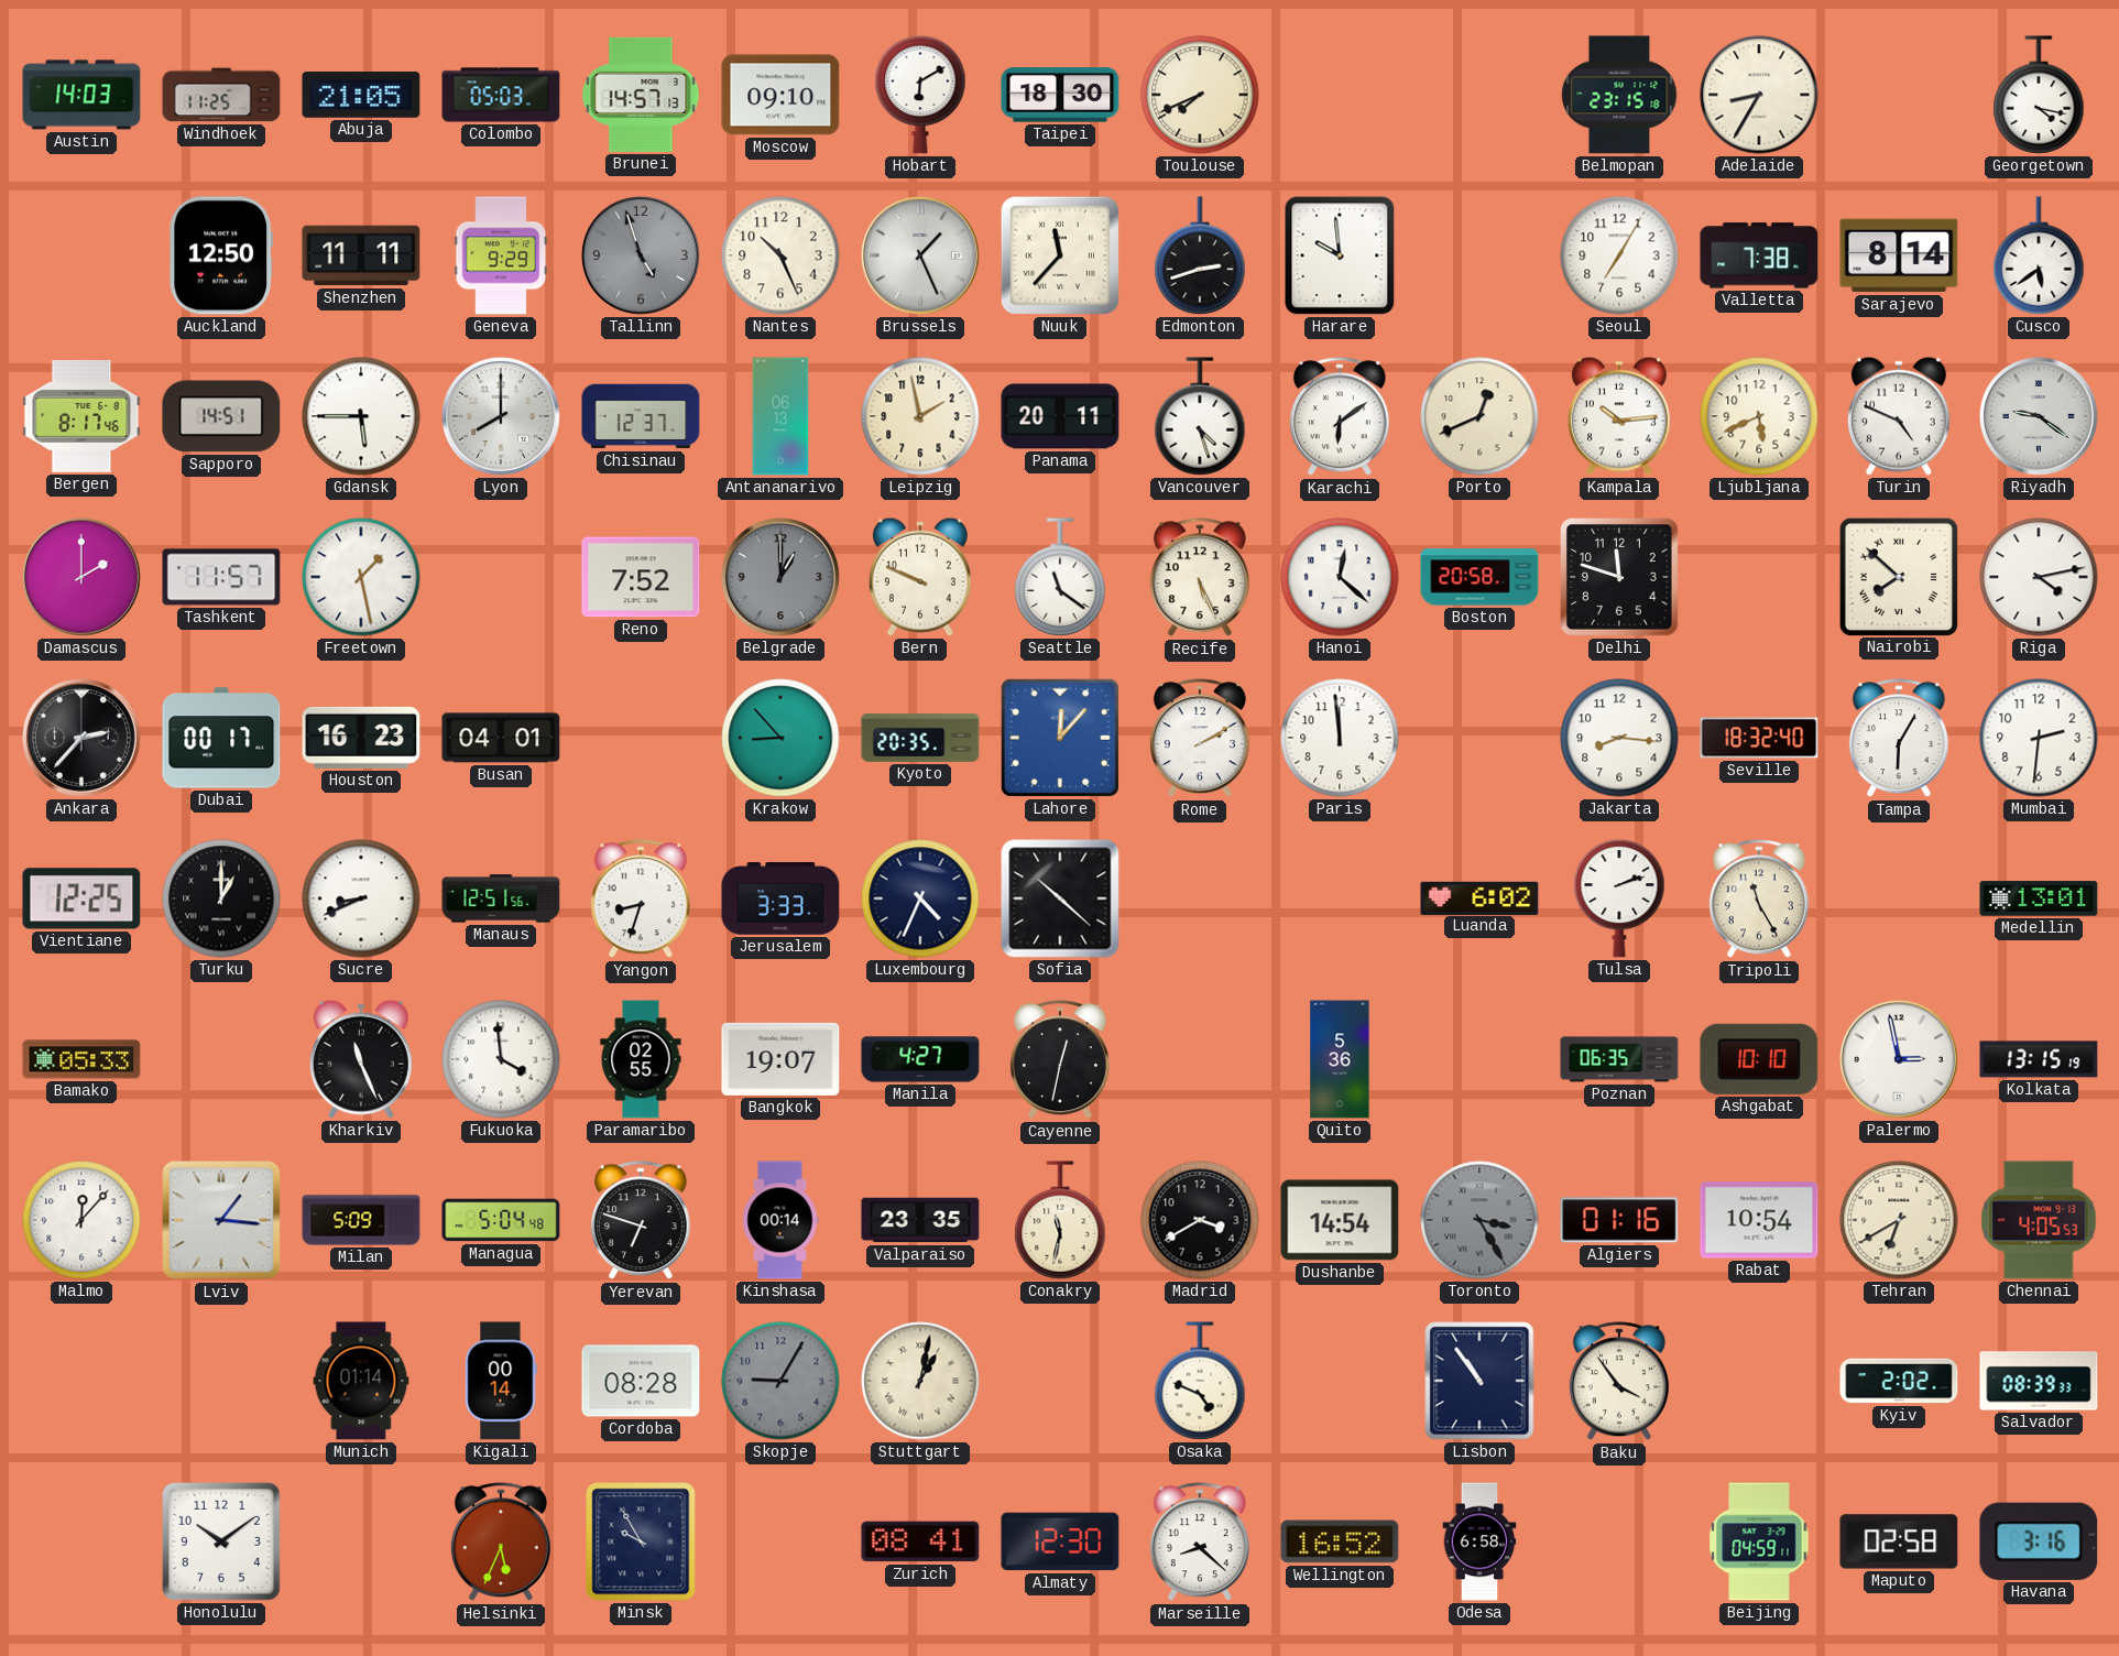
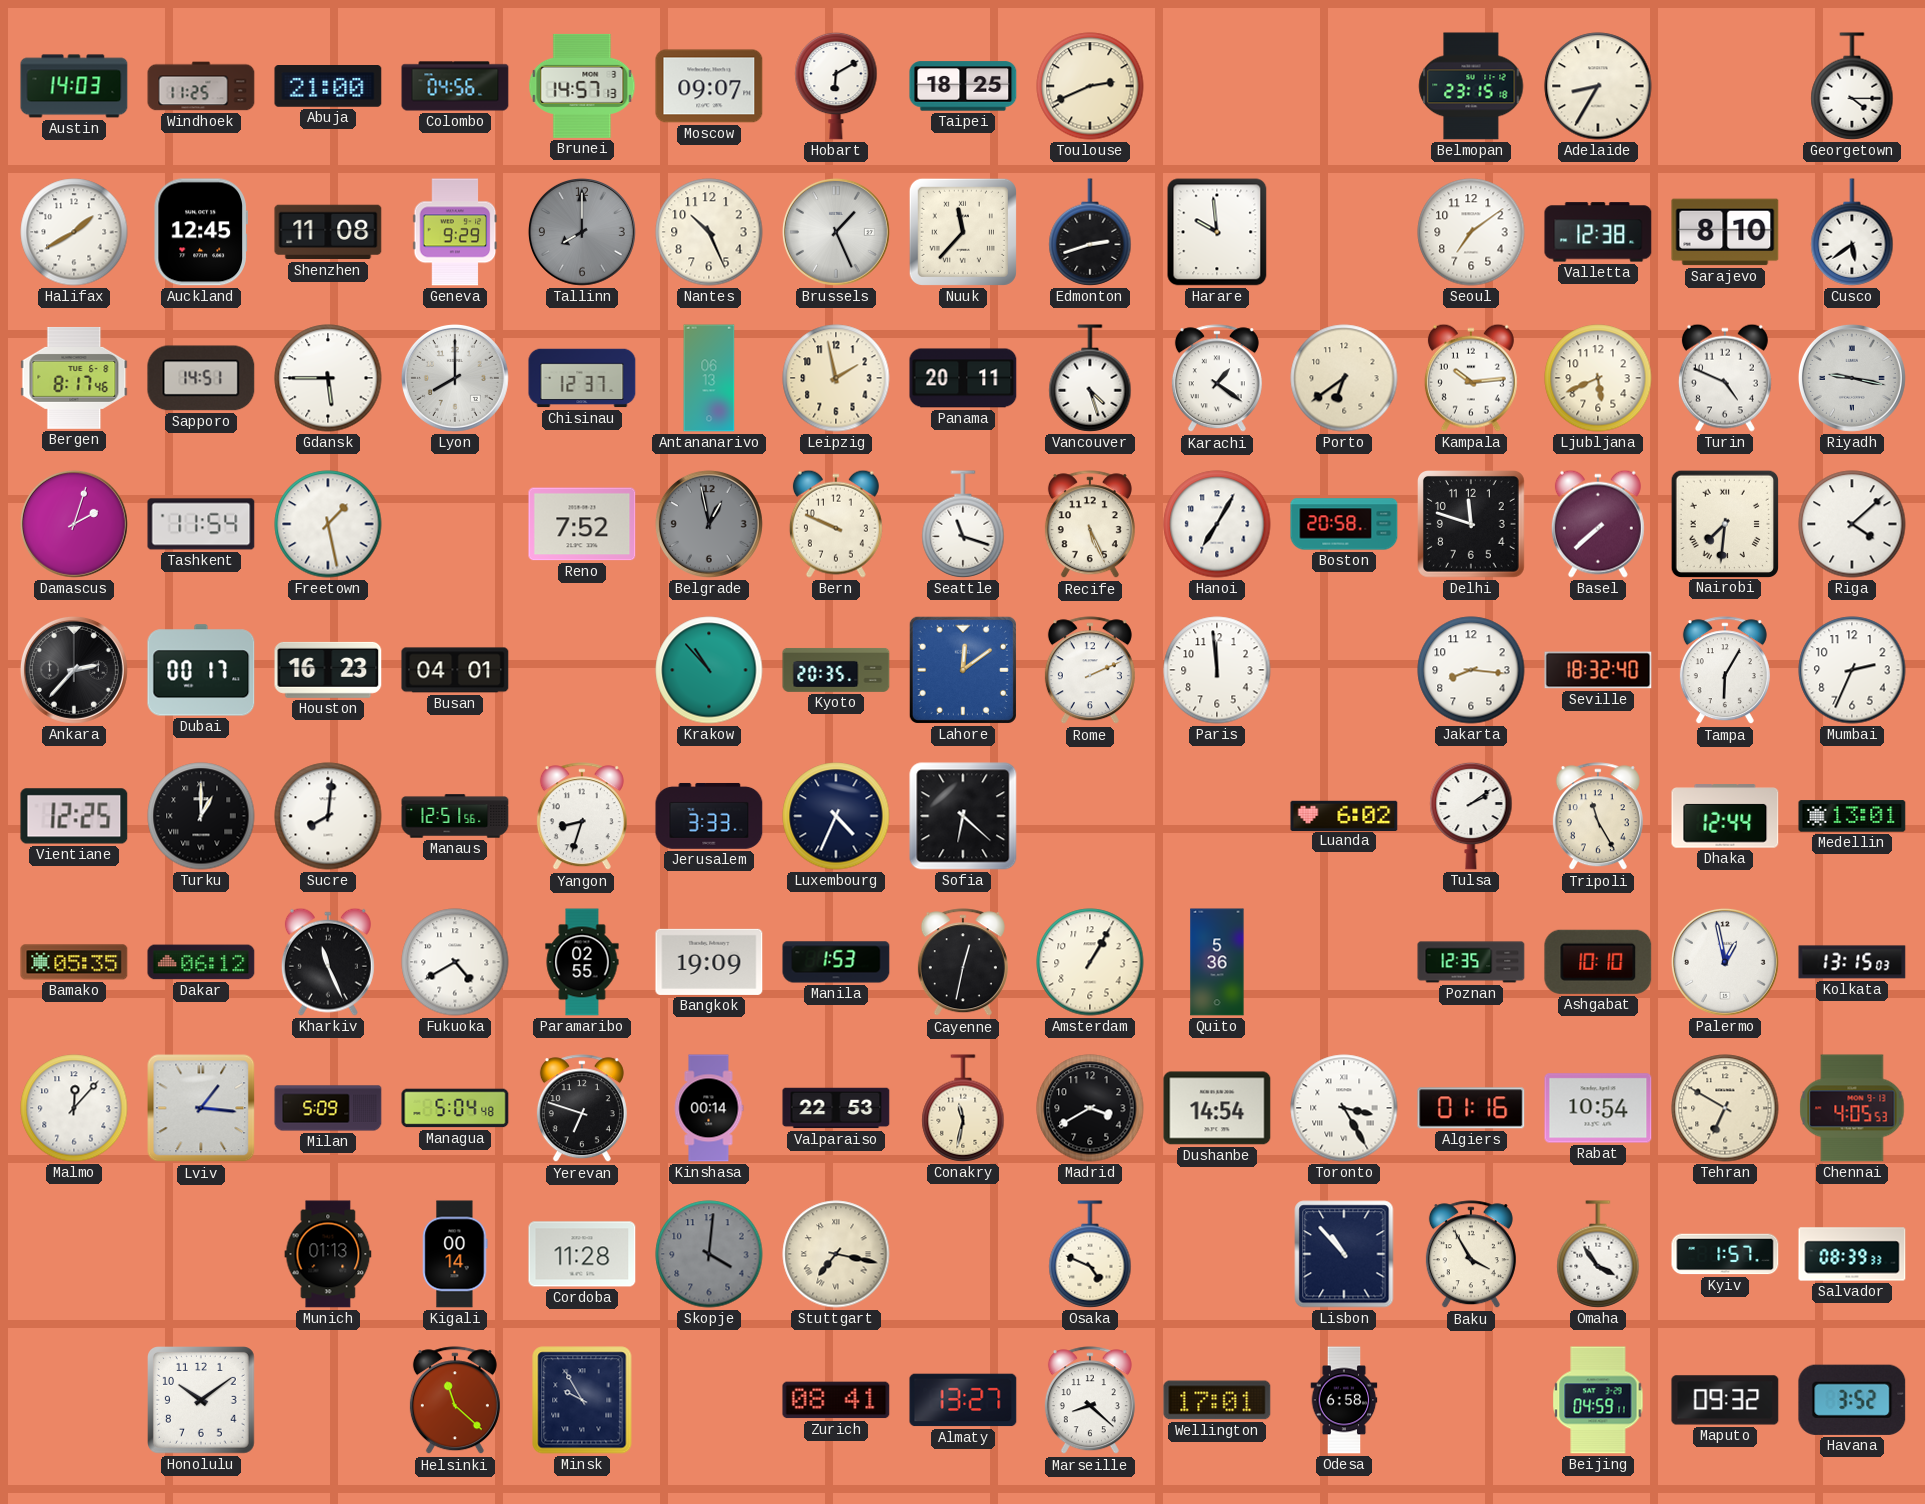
Abuja: 21:05 -> 21:00 (328, 87)
Colombo: 05:03 -> 04:56 (455, 86)
Moscow: 09:10 -> 09:07 (709, 86)
Taipei: 18:30 -> 18:25 (963, 86)
Toulouse: 7:41 -> 2:41 (1090, 86)
Georgetown: 4:17 -> 4:15 (1852, 86)
Halifax: none -> 1:40 (74, 232)
Auckland: 12:50 -> 12:45 (201, 232)
Shenzhen: 11:11 -> 11:08 (328, 232)
Tallinn: 4:57 -> 8:00 (582, 232)
Seoul: 7:05 -> 7:09 (1471, 232)
Valletta: 7:38 -> 12:38 (1598, 232)
Sarajevo: 8:14 -> 8:10 (1725, 232)
Karachi: 6:09 -> 1:21 (1217, 379)
Porto: 12:41 -> 6:39 (1344, 378)
Riyadh: 9:21 -> 9:17 (1852, 378)
Damascus: 2:00 -> 2:03 (74, 524)
Tashkent: 11:57 -> 11:54 (201, 524)
Belgrade: 1:00 -> 12:58 (709, 524)
Seattle: 11:21 -> 11:18 (963, 524)
Hanoi: 12:22 -> 7:05 (1217, 524)
Basel: none -> 7:38 (1598, 524)
Nairobi: 7:52 -> 7:31 (1724, 523)
Riga: 4:13 -> 4:08 (1852, 524)
Krakow: 8:53 -> 10:53 (709, 670)
Lahore: 12:07 -> 12:09 (963, 670)
Rome: 2:10 -> 2:11 (1090, 671)
Mumbai: 2:31 -> 2:34 (1852, 670)
Sucre: 8:41 -> 8:01 (328, 816)
Sofia: 10:22 -> 6:22 (963, 816)
Tulsa: 2:12 -> 2:09 (1471, 816)
Dhaka: none -> 12:44 (1725, 816)
Bamako: 05:33 -> 05:35 (74, 962)
Dakar: none -> 06:12 (201, 962)
Fukuoka: 3:59 -> 4:40 (455, 962)
Bangkok: 19:07 -> 19:09 (709, 962)
Manila: 4:27 -> 1:53 (836, 962)
Amsterdam: none -> 1:05 (1090, 962)
Poznan: 06:35 -> 12:35 (1471, 962)
Palermo: 2:58 -> 12:58 (1725, 962)
Kolkata: 13:15:19 -> 13:15:03 (1852, 962)
Valparaiso: 23:35 -> 22:53 (836, 1108)
Toronto dial: grey -> white (1344, 1108)
Tehran: 6:40 -> 6:50 (1725, 1108)
Munich: 01:14 -> 01:13 (328, 1254)
Cordoba: 08:28 -> 11:28 (582, 1254)
Skopje: 9:05 -> 4:01 (709, 1254)
Stuttgart: 1:02 -> 7:17 (836, 1254)
Lisbon: 10:54 -> 10:53 (1344, 1254)
Baku: 3:54 -> 3:55 (1471, 1255)
Omaha: none -> 3:54 (1598, 1254)
Kyiv: 2:02 -> 1:57 (1725, 1254)
Helsinki: 5:34 -> 11:22 (455, 1401)
Almaty: 12:30 -> 13:27 (963, 1400)
Wellington: 16:52 -> 17:01 (1217, 1400)
Maputo: 02:58 -> 09:32 (1725, 1400)
Havana: 3:16 -> 3:52 (1852, 1400)
